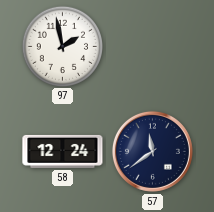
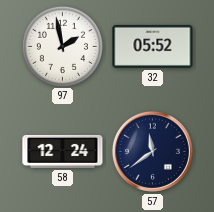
32: none -> 05:52 (153, 46)
